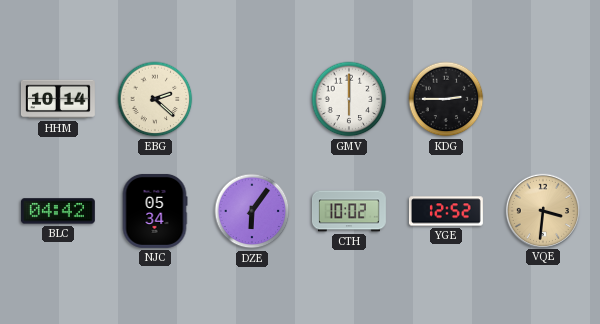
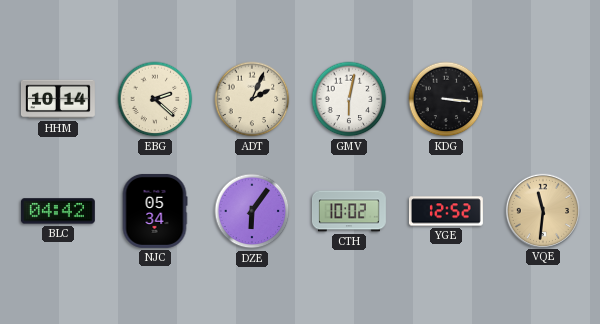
ADT: none -> 2:04 (252, 99)
GMV: 6:00 -> 6:02 (349, 99)
KDG: 2:45 -> 3:16 (446, 99)
VQE: 3:31 -> 11:31 (542, 210)
